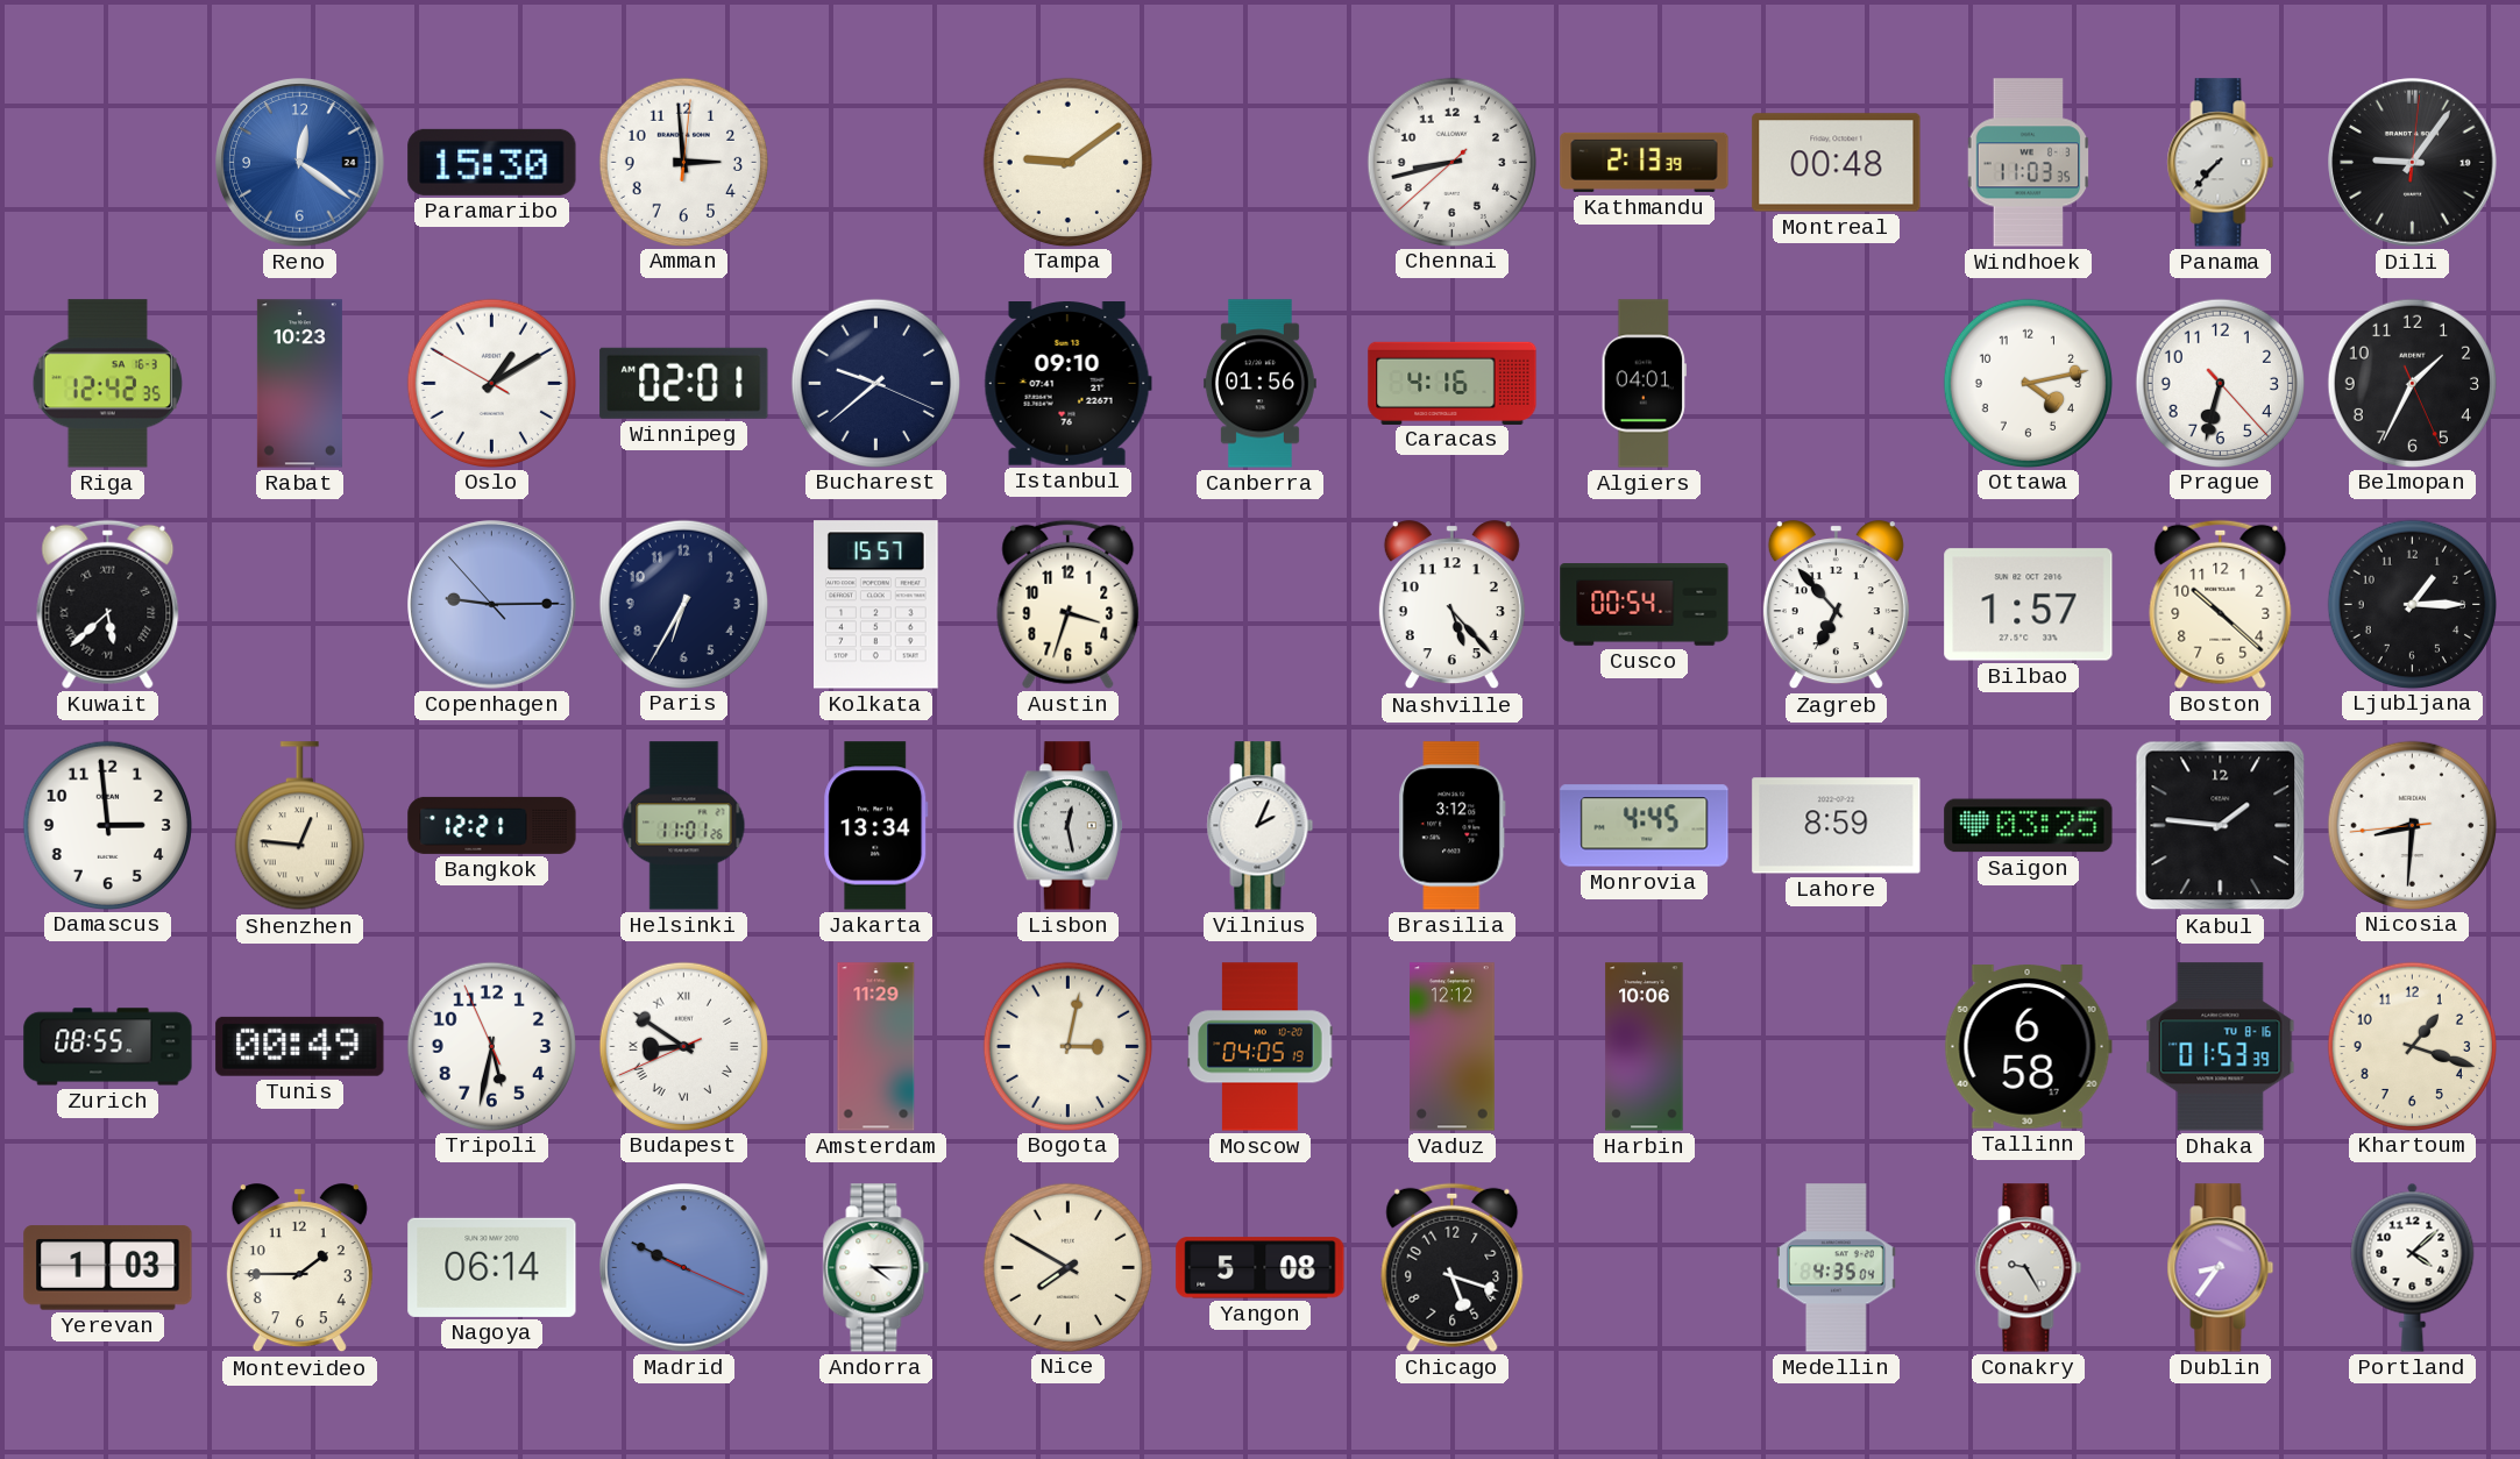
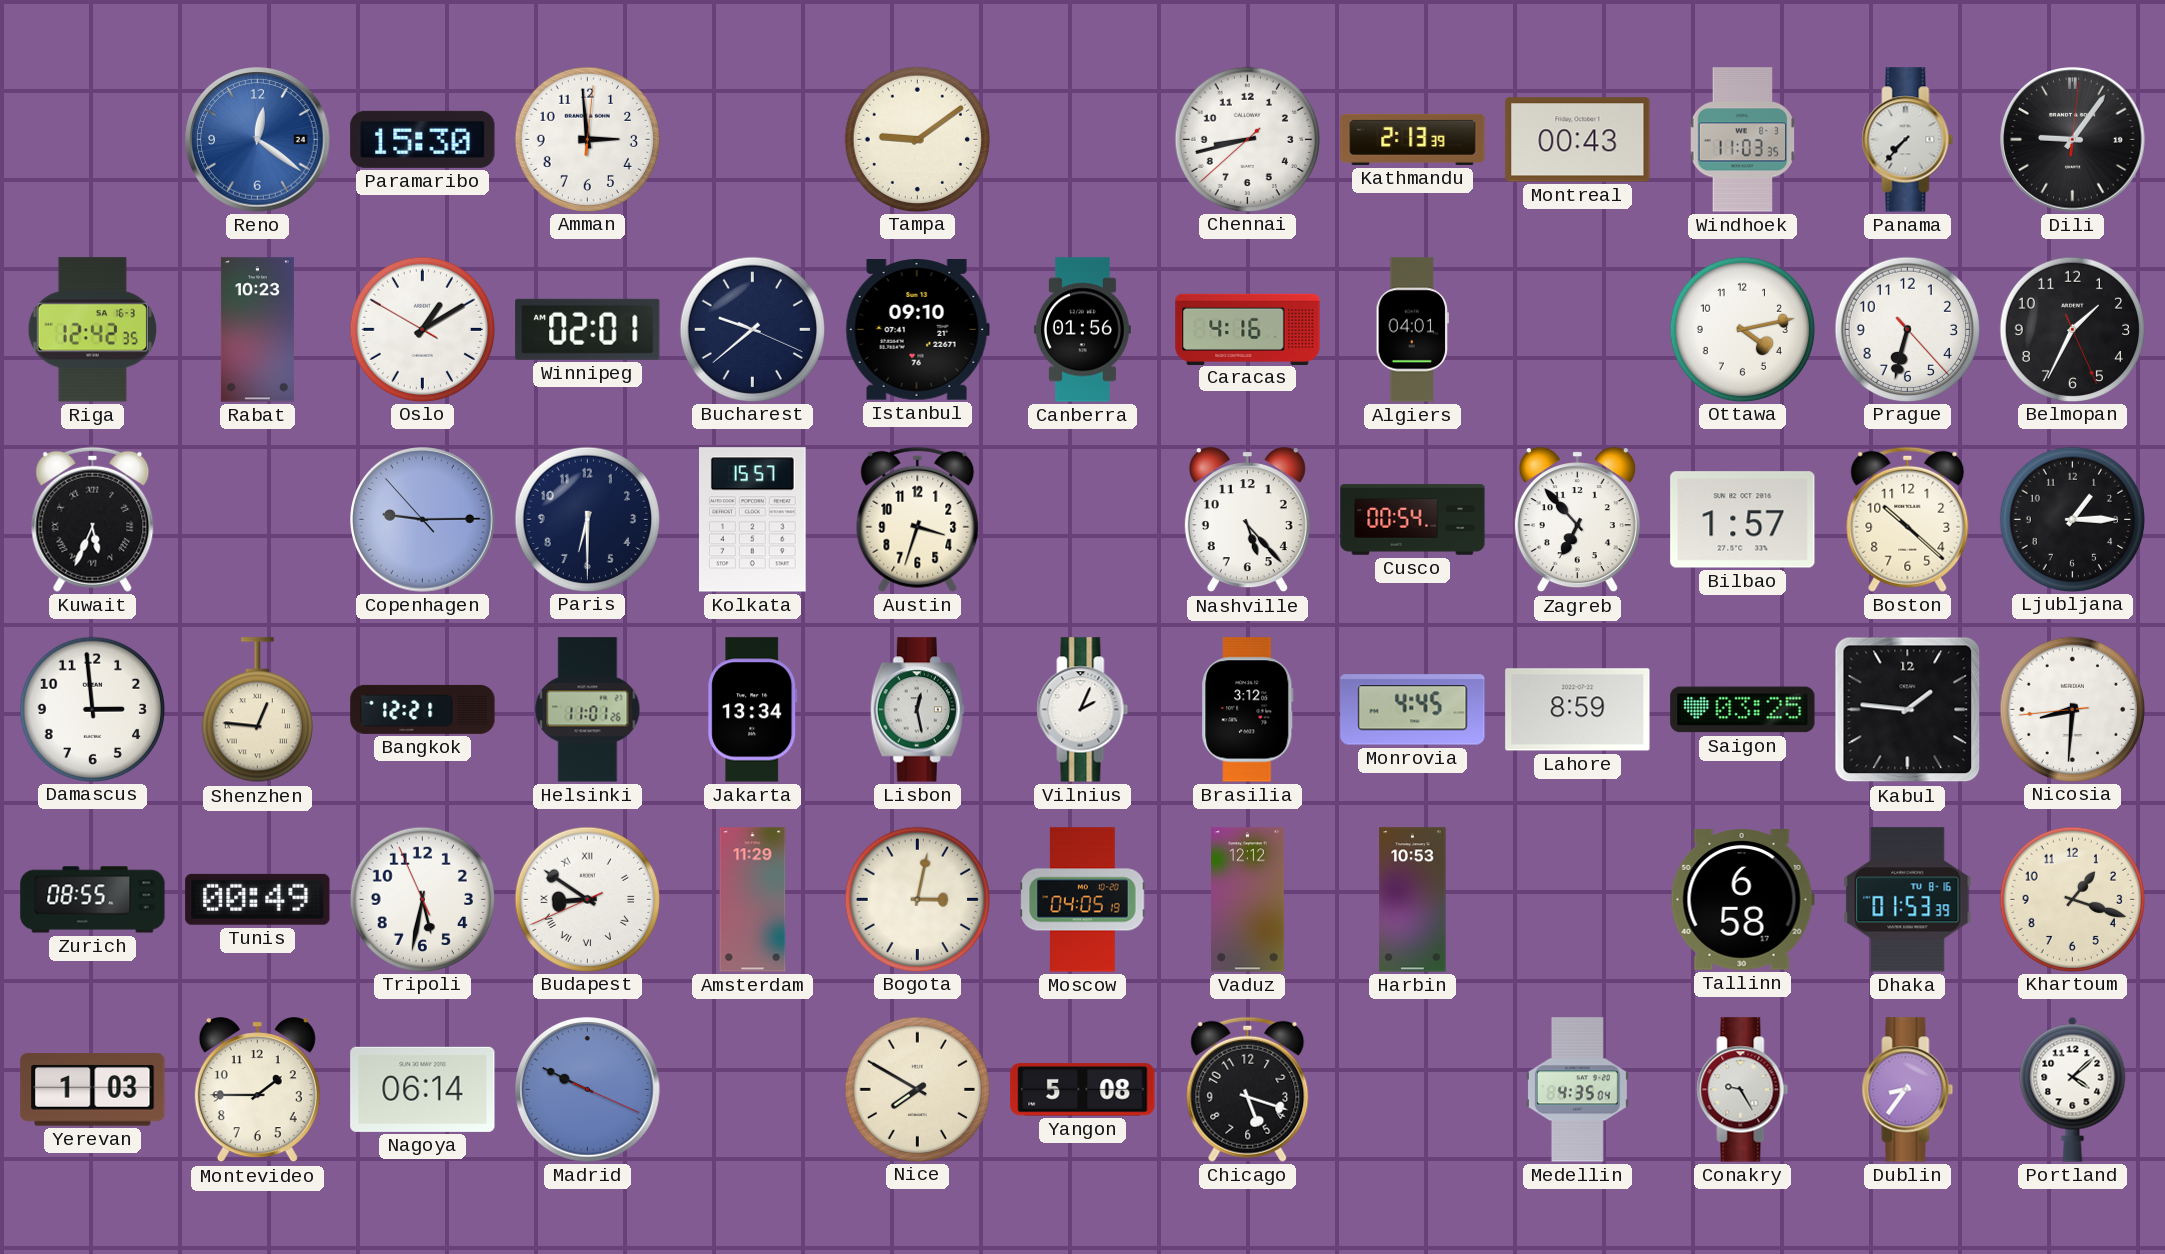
Montreal: 00:48 -> 00:43 (1578, 140)
Kuwait: 5:38 -> 5:34 (93, 519)
Paris: 6:35 -> 6:30 (587, 519)
Harbin: 10:06 -> 10:53 (1413, 900)
Andorra: 4:15 -> none (876, 1268)
